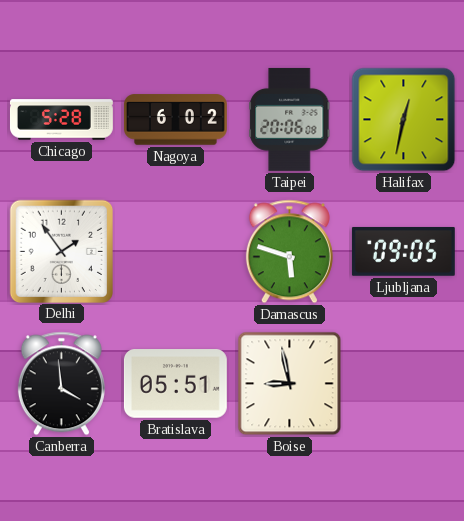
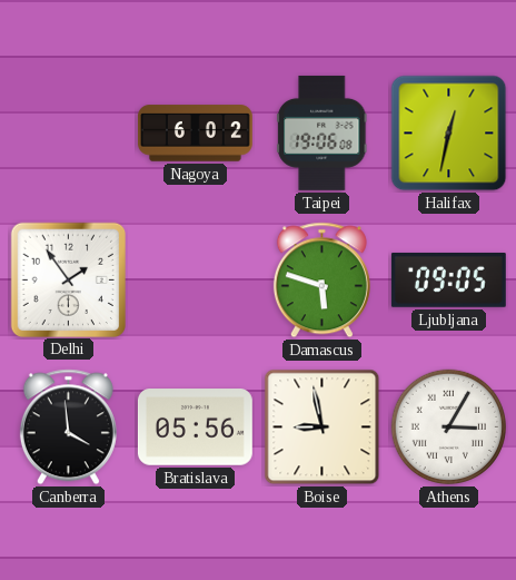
Chicago: 5:28 -> none (61, 120)
Taipei: 20:06 -> 19:06 (322, 132)
Bratislava: 05:51 -> 05:56 (195, 427)
Athens: none -> 3:05 (449, 427)
